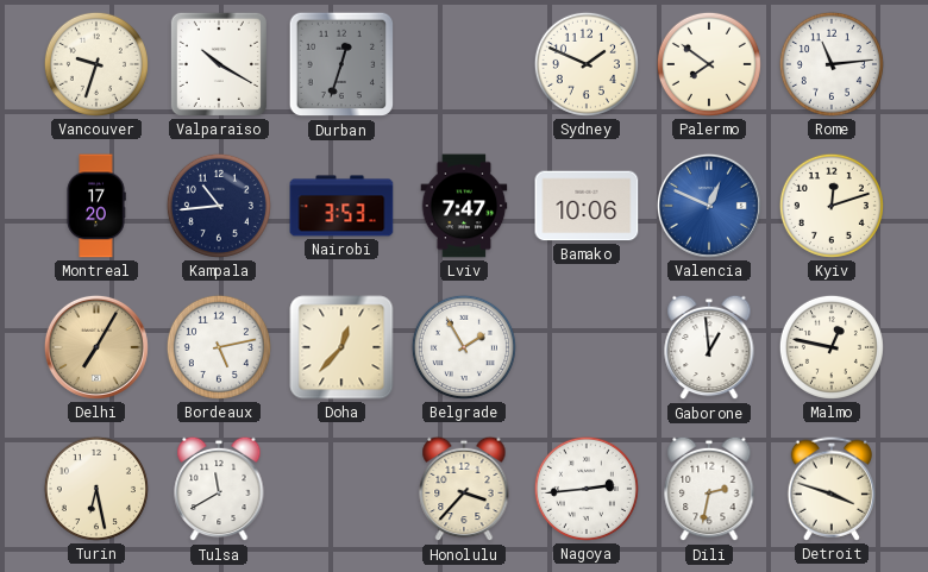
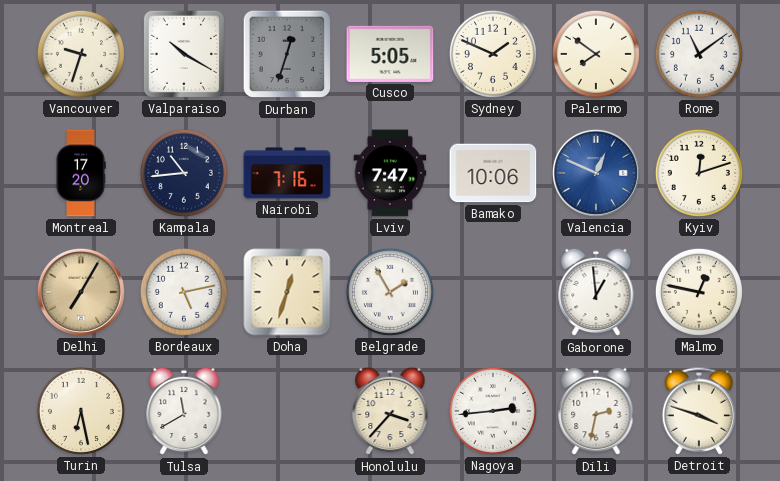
Cusco: none -> 5:05 (390, 54)
Rome: 11:14 -> 11:09 (699, 54)
Nairobi: 3:53 -> 7:16 (287, 173)
Doha: 12:37 -> 12:33 (287, 292)
